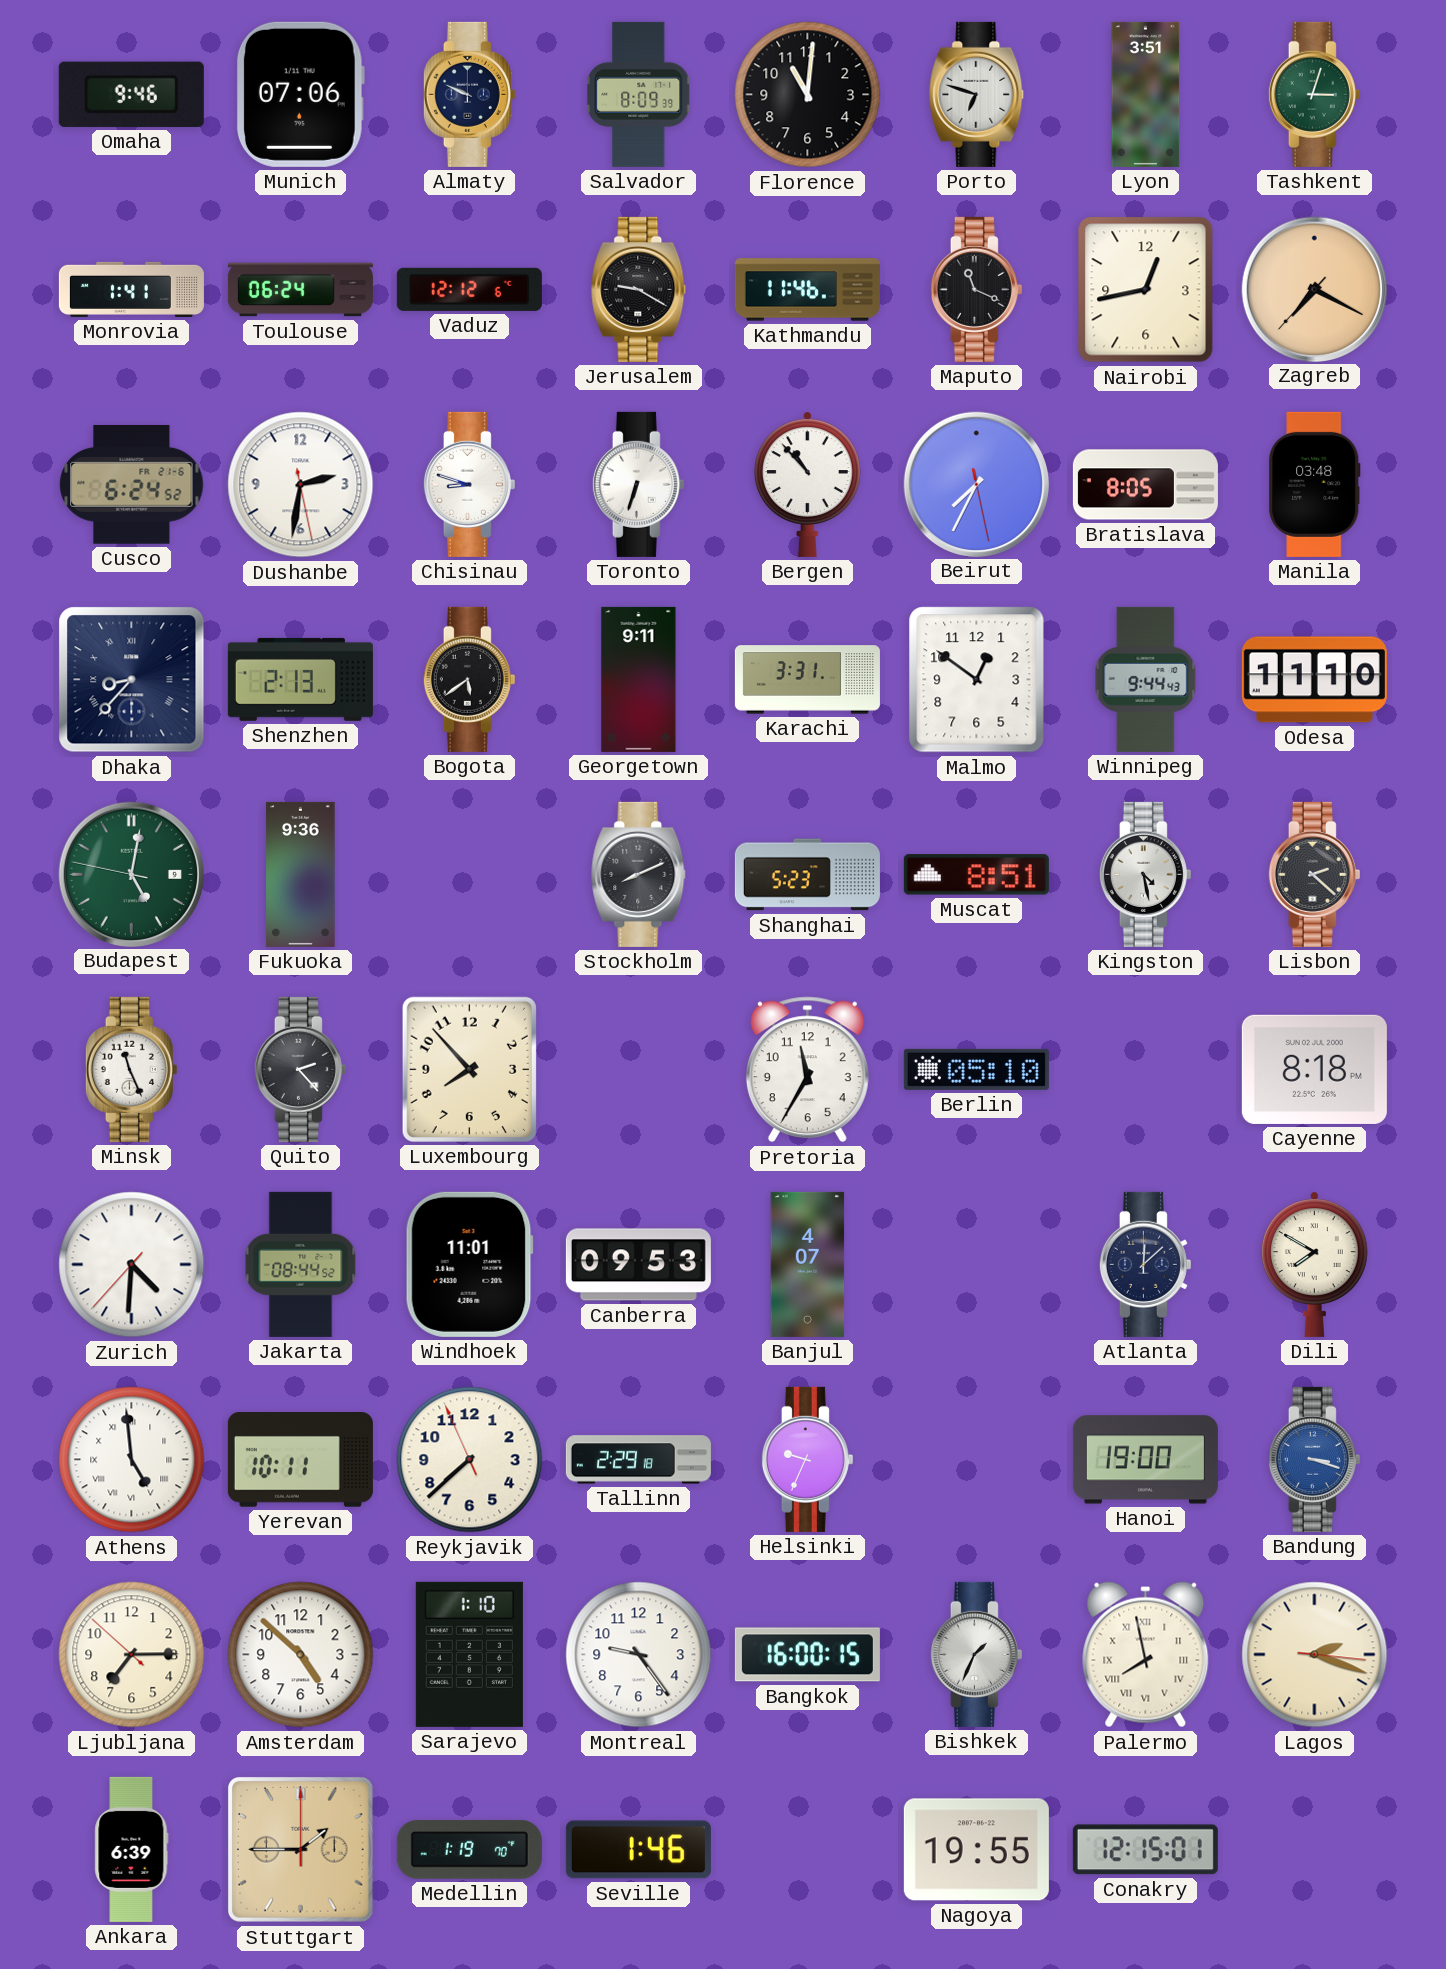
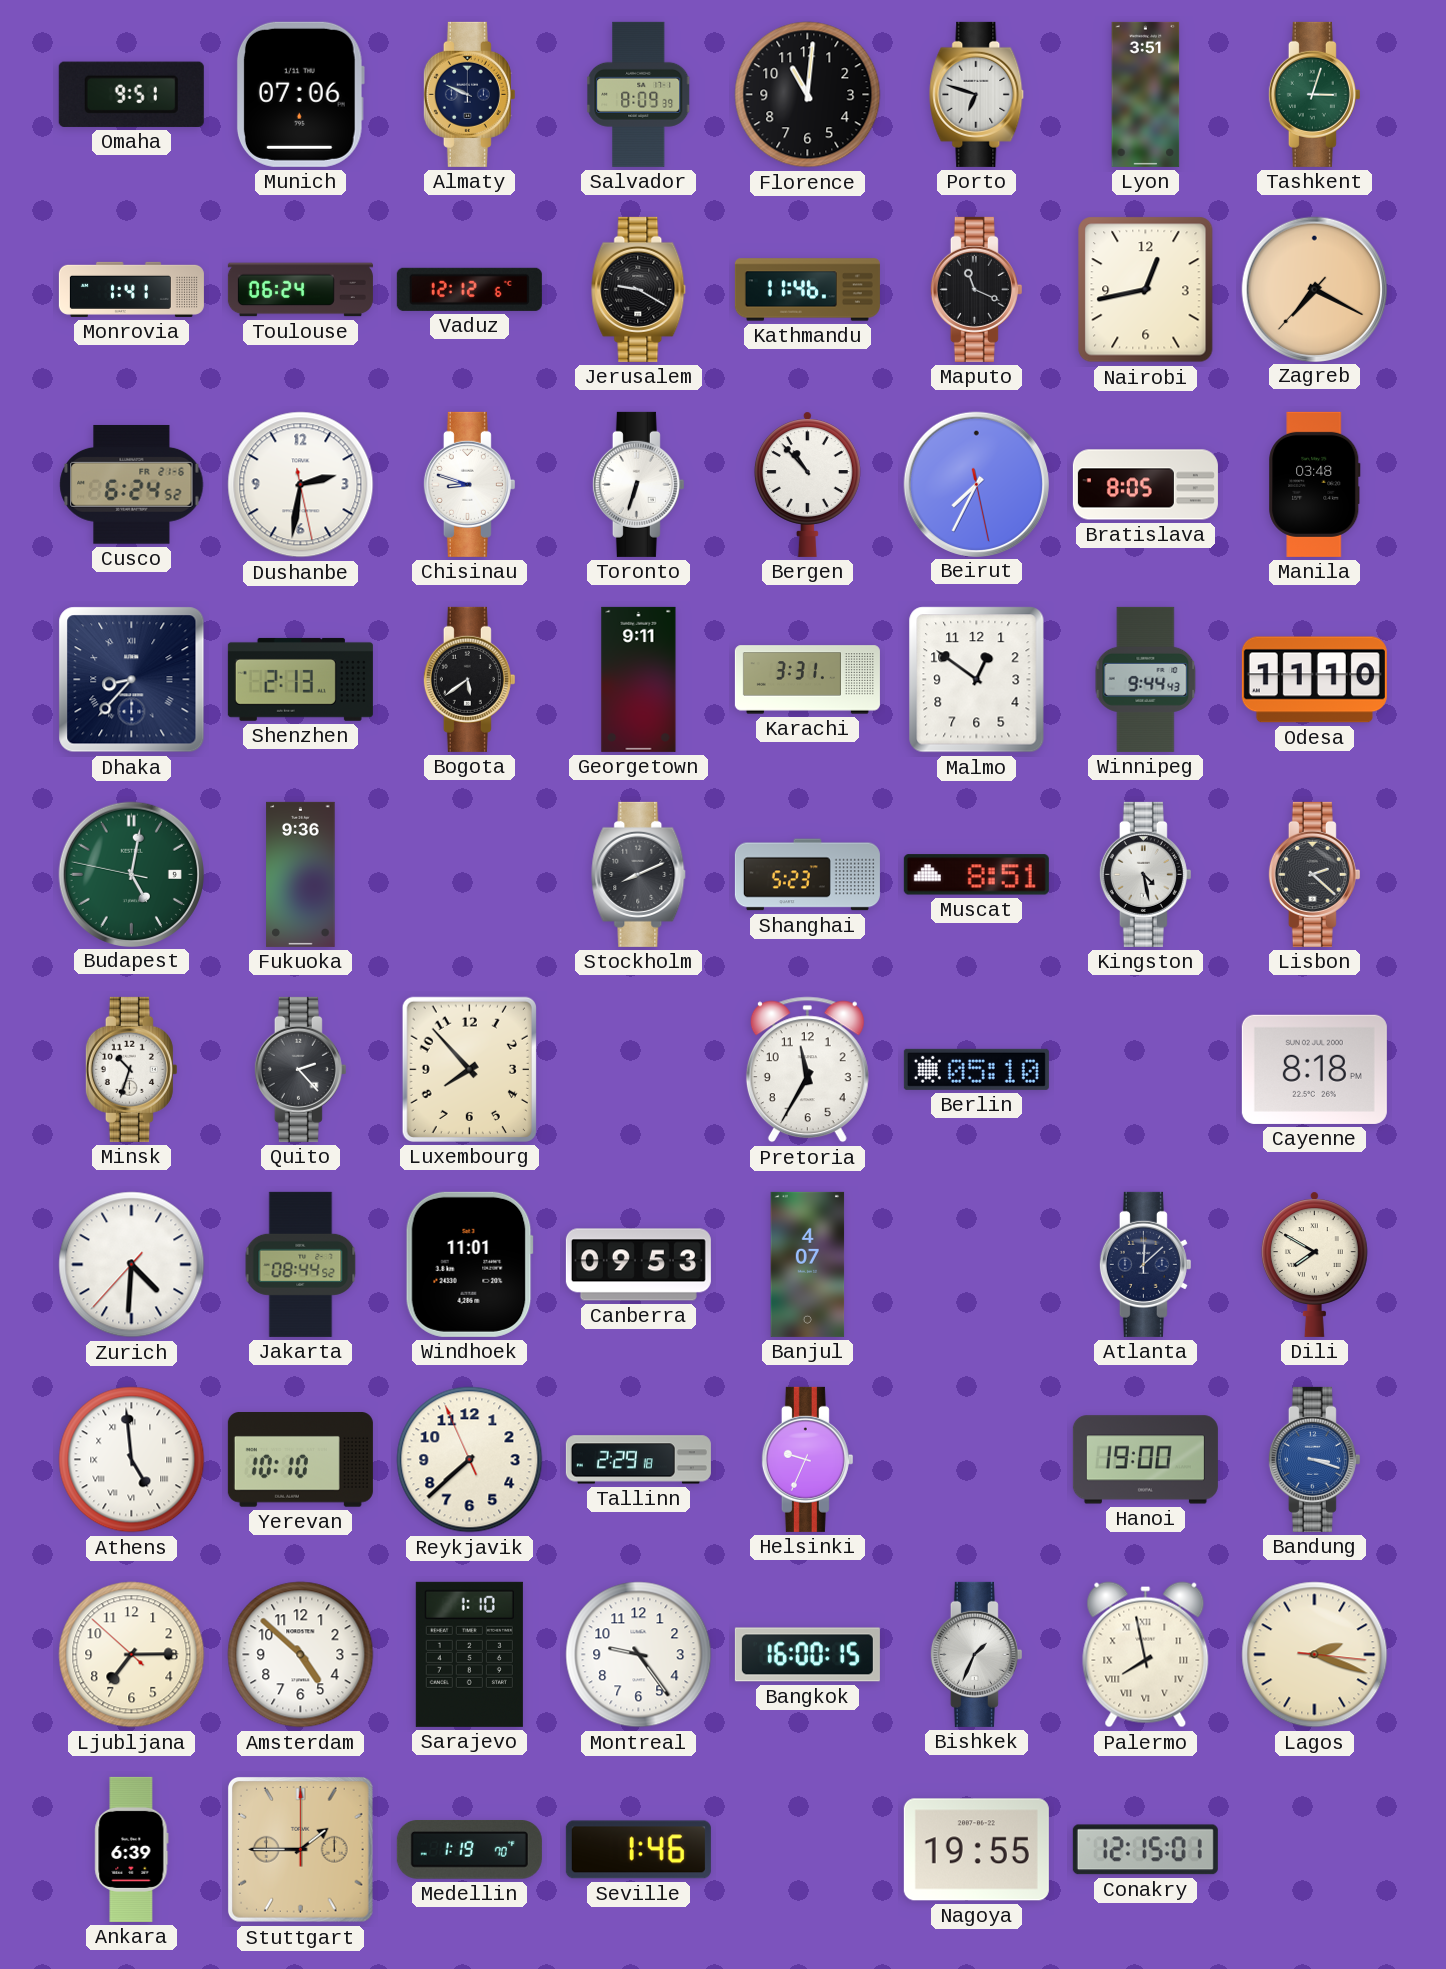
Omaha: 9:46 -> 9:51 (131, 94)
Minsk: 11:26 -> 10:33 (131, 1069)
Yerevan: 10:11 -> 10:10 (300, 1460)
